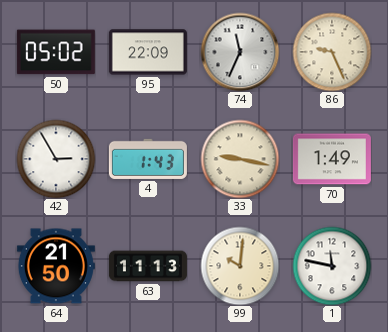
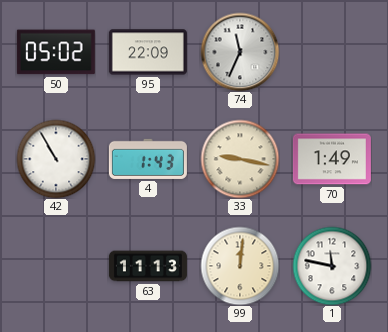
86: 9:26 -> none (332, 52)
42: 2:55 -> 10:55 (56, 159)
64: 21:50 -> none (56, 266)
99: 10:01 -> 12:01 (240, 266)
